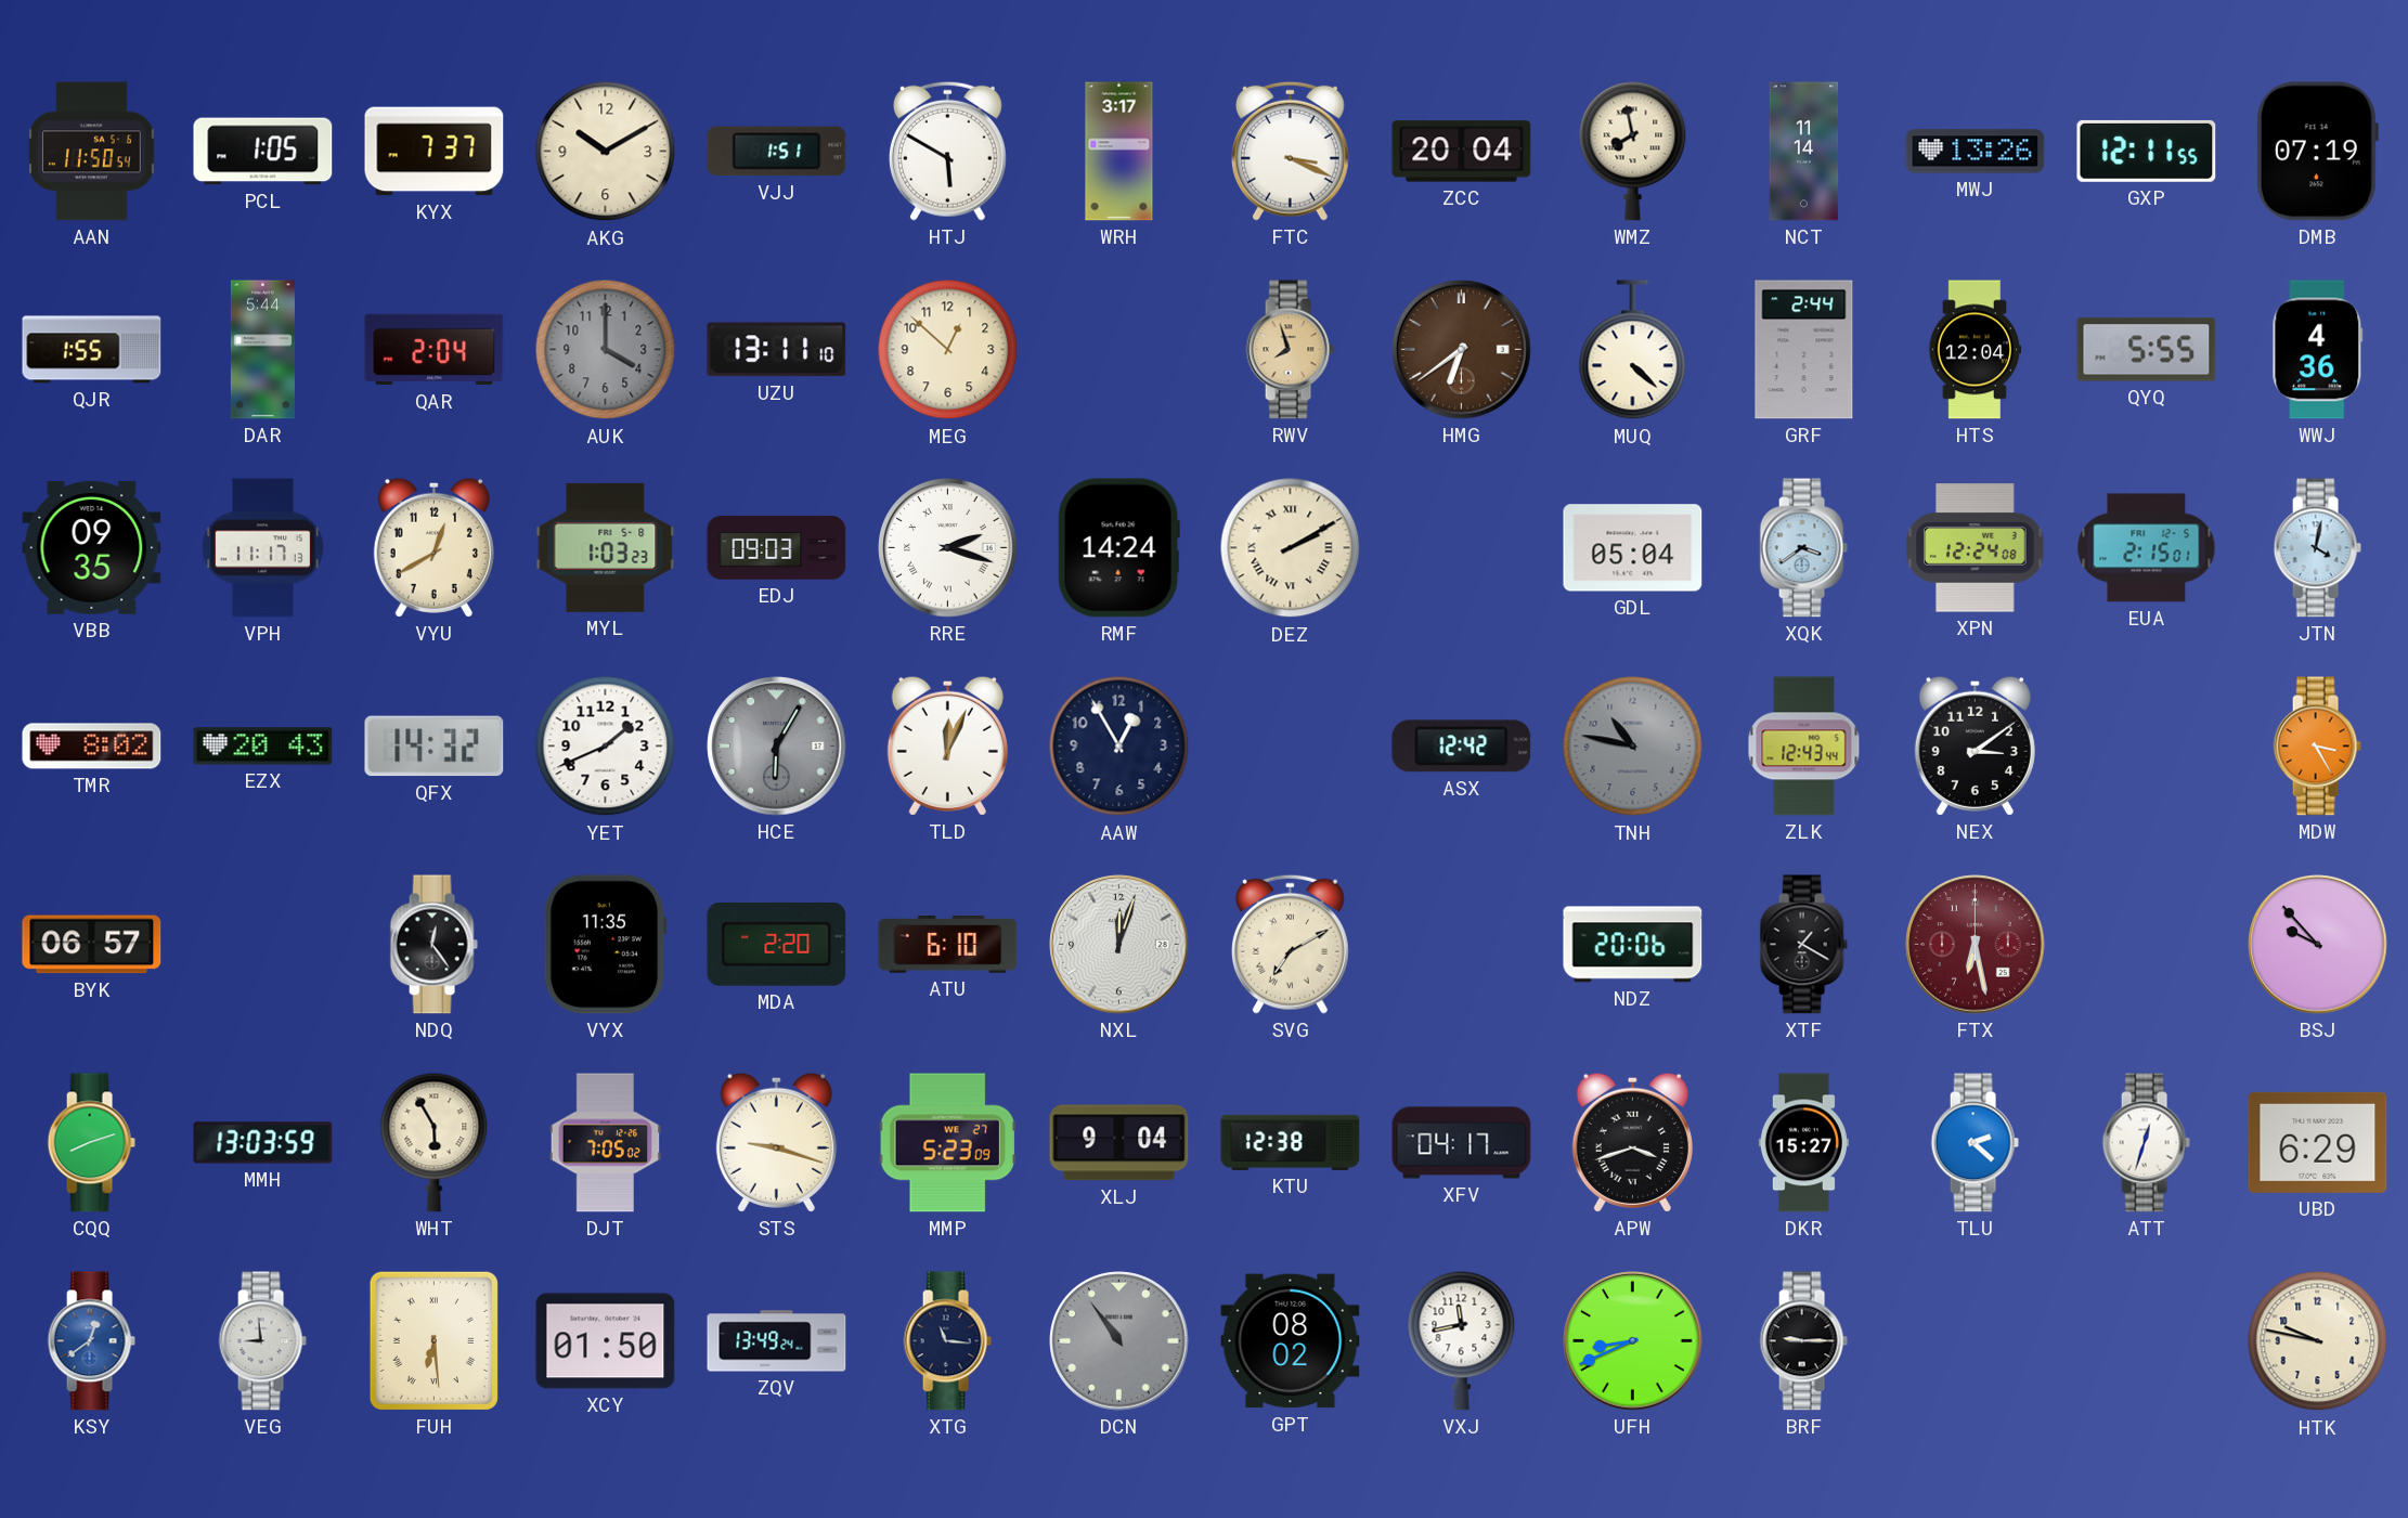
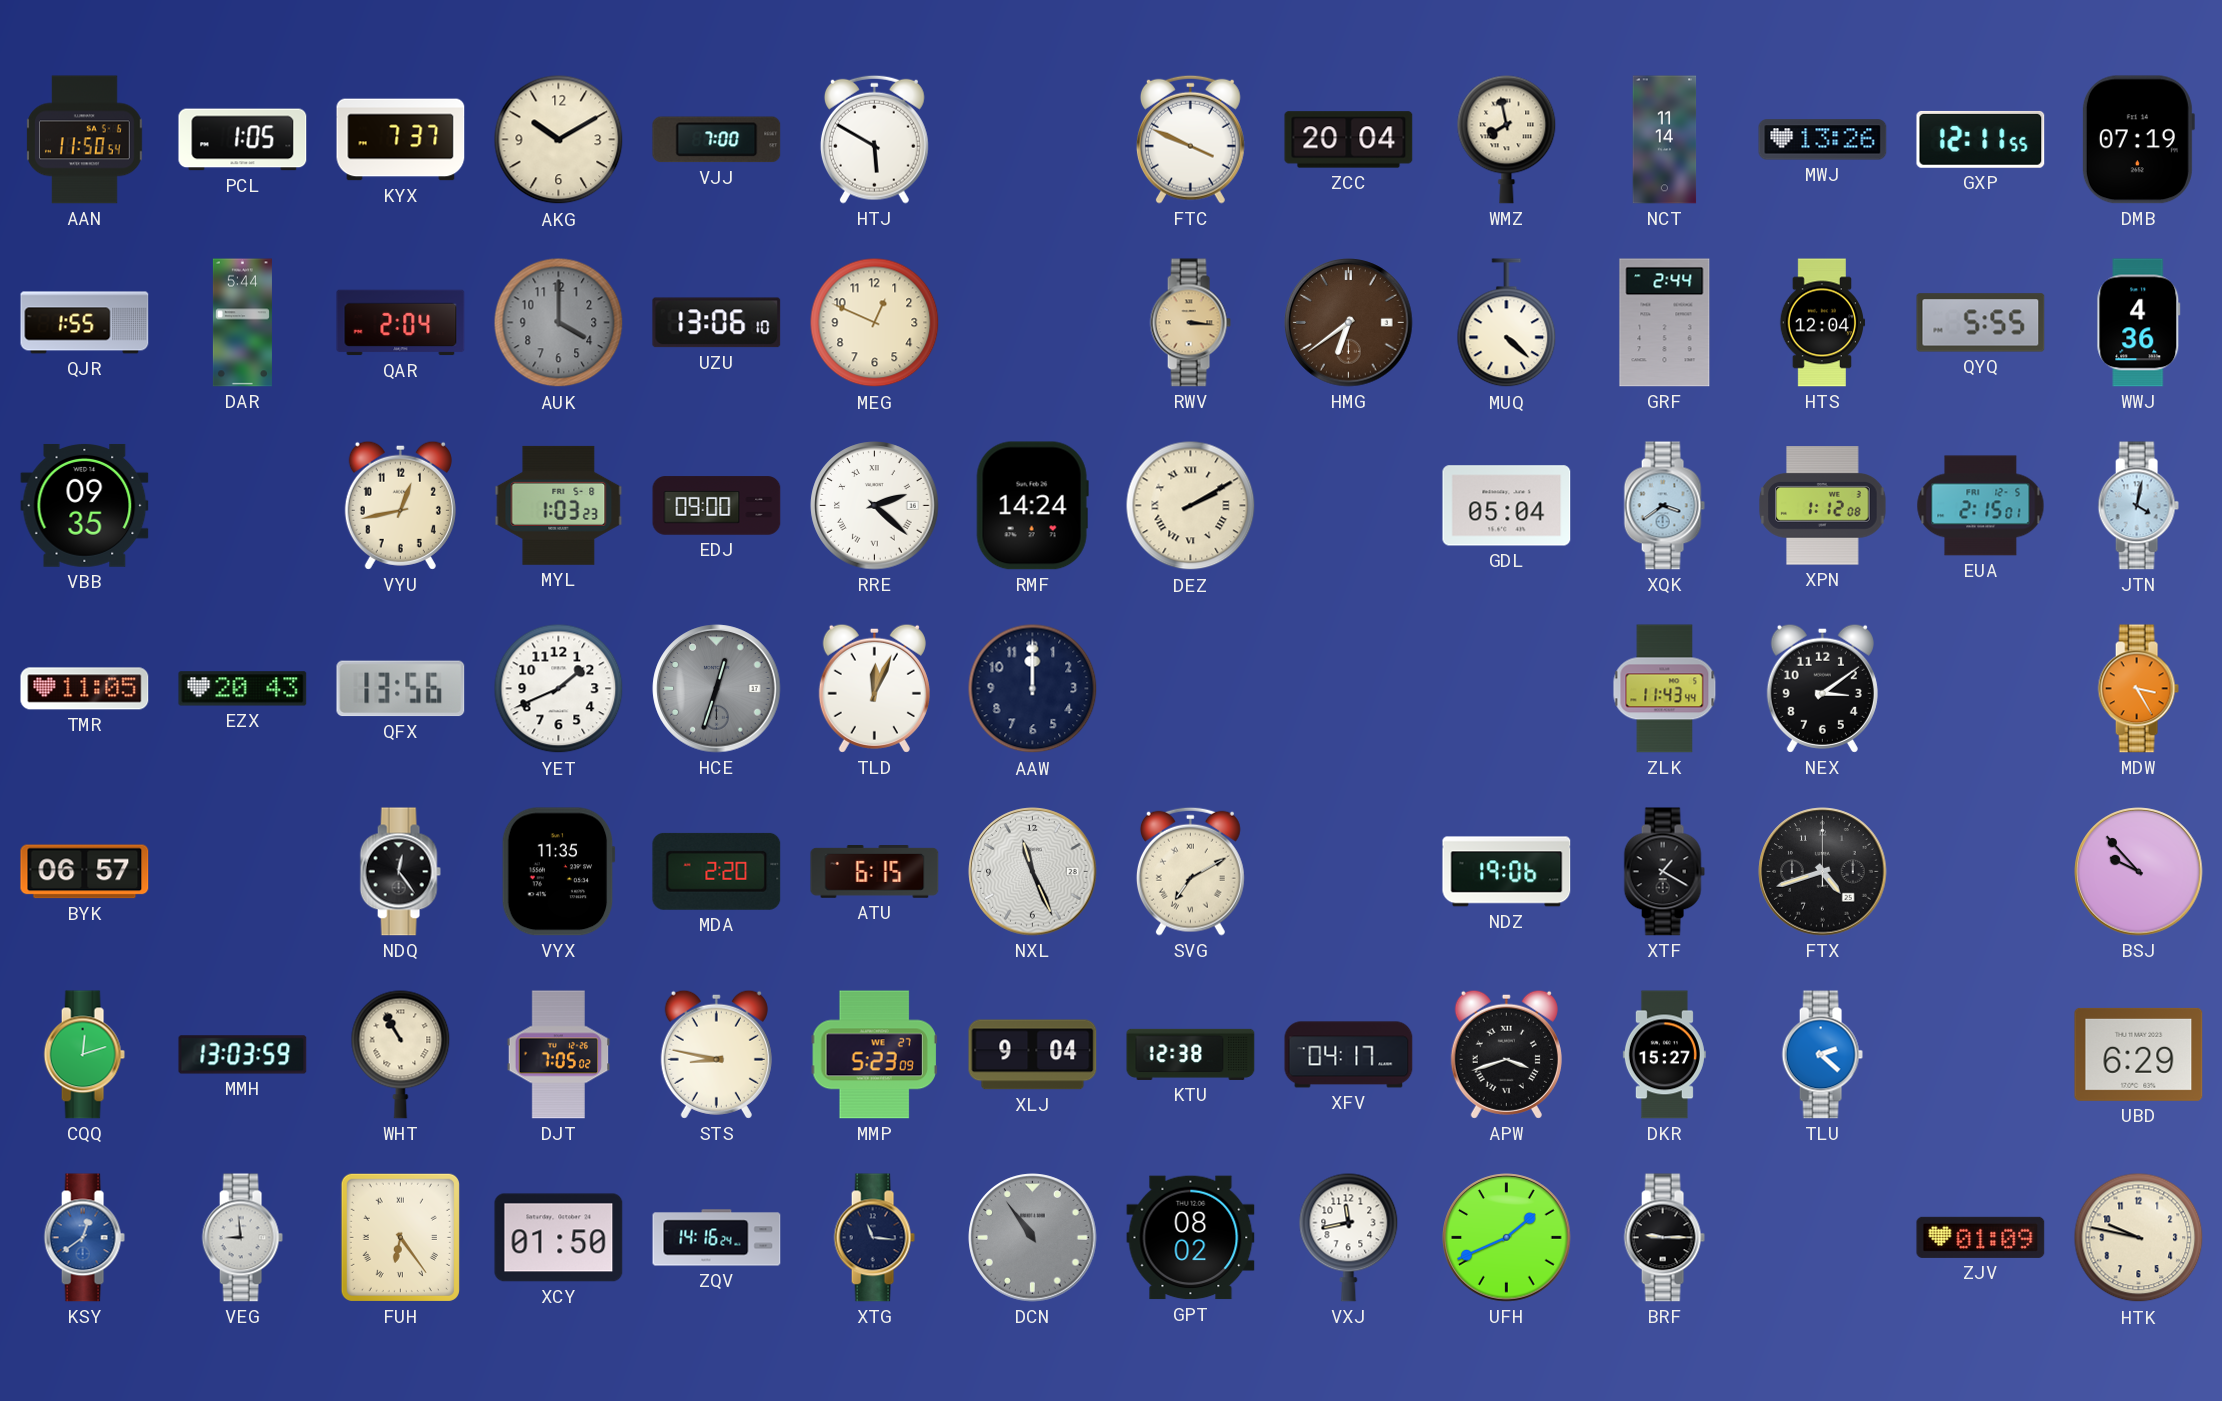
VJJ: 1:51 -> 7:00 (717, 140)
WRH: 3:17 -> none (1119, 152)
FTC: 3:19 -> 3:49 (1190, 139)
UZU: 13:11 -> 13:06 (717, 323)
MEG: 12:52 -> 12:49 (875, 323)
RWV: 7:57 -> 3:16 (1190, 323)
VPH: 11:17 -> none (262, 548)
VYU: 12:40 -> 12:43 (400, 505)
EDJ: 09:03 -> 09:00 (717, 506)
RRE: 2:18 -> 2:22 (875, 506)
XPN: 12:24 -> 1:12 (1823, 506)
TMR: 8:02 -> 11:05 (85, 689)
QFX: 14:32 -> 13:56 (401, 689)
HCE: 6:05 -> 12:33 (717, 689)
AAW: 12:55 -> 12:00 (1033, 689)
ASX: 12:42 -> none (1462, 747)
TNH: 10:47 -> none (1633, 747)
ZLK: 12:43 -> 11:43 (1665, 689)
ATU: 6:10 -> 6:15 (875, 872)
NXL: 12:03 -> 11:26 (1033, 872)
NDZ: 20:06 -> 19:06 (1507, 872)
FTX: 6:28 -> 4:42 (1823, 872)
FTX dial: burgundy -> black (1823, 872)
CQQ: 8:12 -> 12:12 (84, 1055)
WHT: 5:55 -> 10:55 (401, 1054)
STS: 9:18 -> 8:47 (716, 1054)
ATT: 12:33 -> none (2146, 1143)
FUH: 6:29 -> 6:24 (400, 1237)
ZQV: 13:49 -> 14:16 (717, 1238)
UFH: 8:41 -> 1:41 (1507, 1238)
ZJV: none -> 01:09 (1981, 1237)
